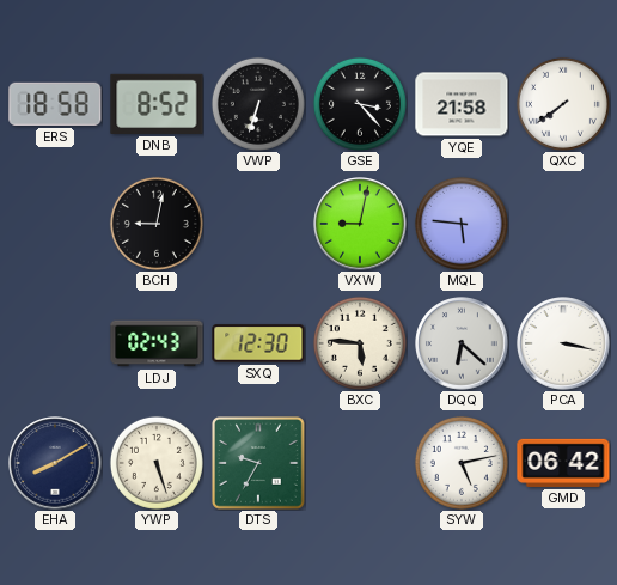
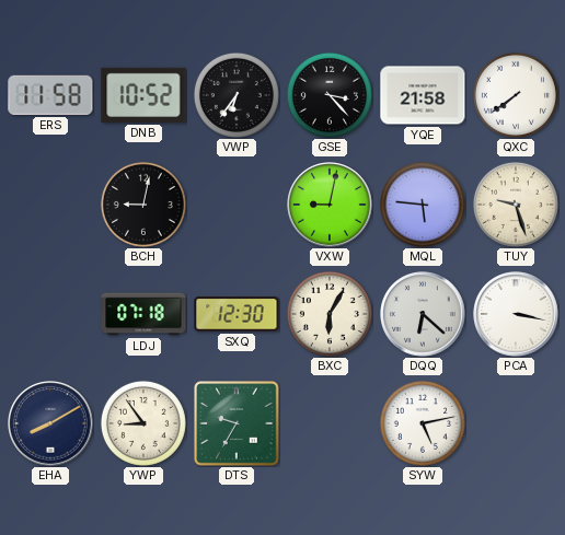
ERS: 18:58 -> 11:58 (50, 95)
DNB: 8:52 -> 10:52 (143, 95)
VWP: 6:33 -> 6:36 (237, 95)
TUY: none -> 9:27 (516, 205)
LDJ: 02:43 -> 07:18 (143, 314)
BXC: 5:46 -> 6:05 (330, 314)
YWP: 5:27 -> 8:54 (143, 423)
GMD: 06:42 -> none (563, 463)
